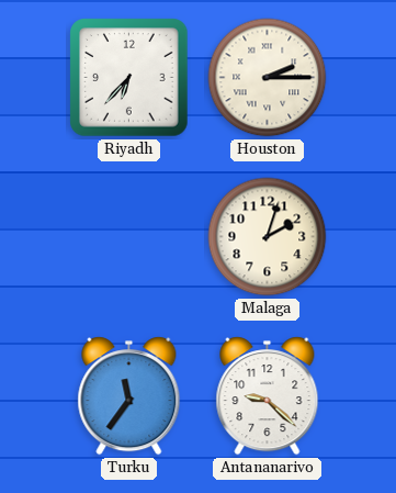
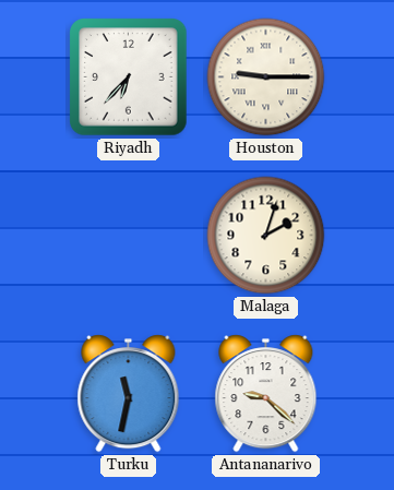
Houston: 2:15 -> 9:15 (266, 77)
Turku: 11:36 -> 11:32 (129, 394)
